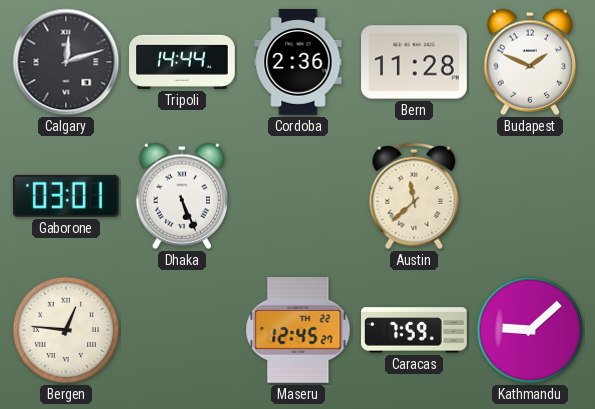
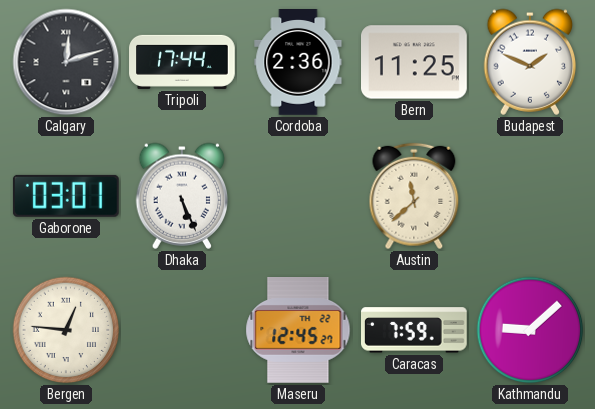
Tripoli: 14:44 -> 17:44 (182, 62)
Bern: 11:28 -> 11:25 (415, 62)
